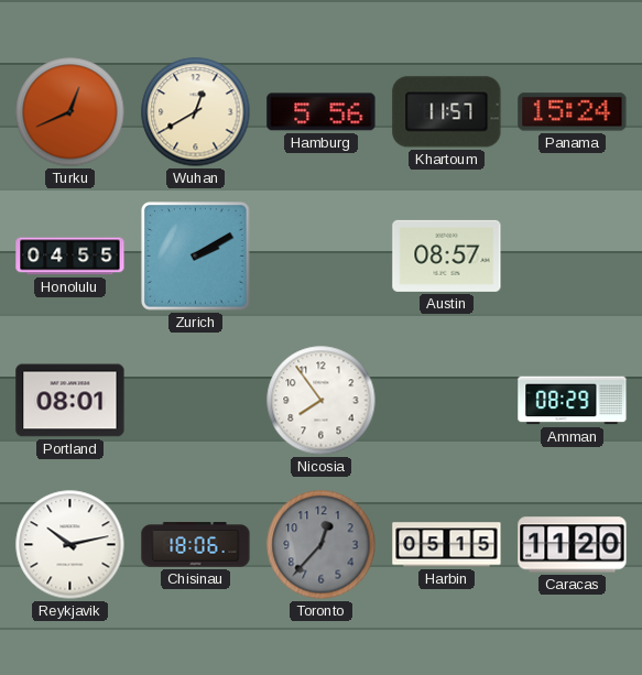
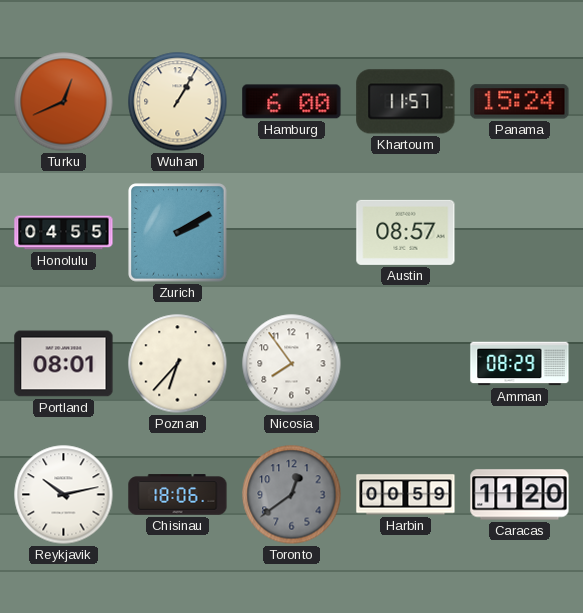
Wuhan: 12:40 -> 1:05 (178, 102)
Hamburg: 5:56 -> 6:00 (292, 102)
Poznan: none -> 6:37 (178, 364)
Toronto: 12:37 -> 12:39 (292, 495)
Harbin: 05:15 -> 00:59 (406, 495)
